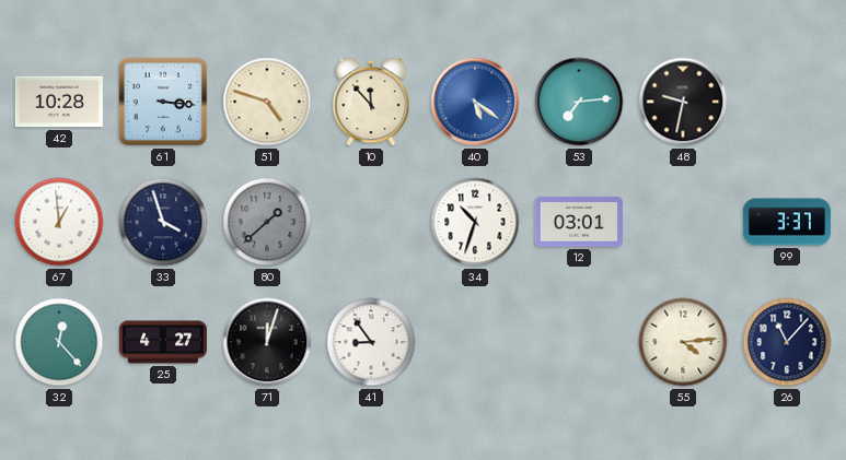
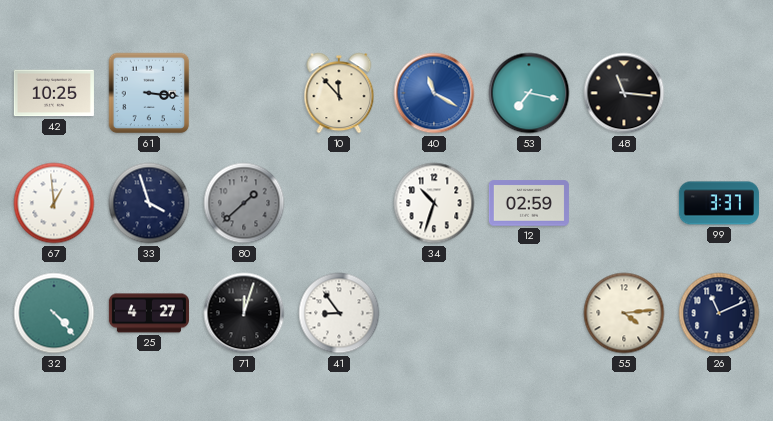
42: 10:28 -> 10:25 (54, 93)
51: 4:48 -> none (267, 102)
40: 5:21 -> 11:20 (434, 93)
53: 7:14 -> 7:17 (529, 93)
48: 9:32 -> 11:16 (624, 93)
12: 03:01 -> 02:59 (529, 203)
32: 12:23 -> 4:23 (54, 313)
26: 11:07 -> 11:11 (719, 313)
